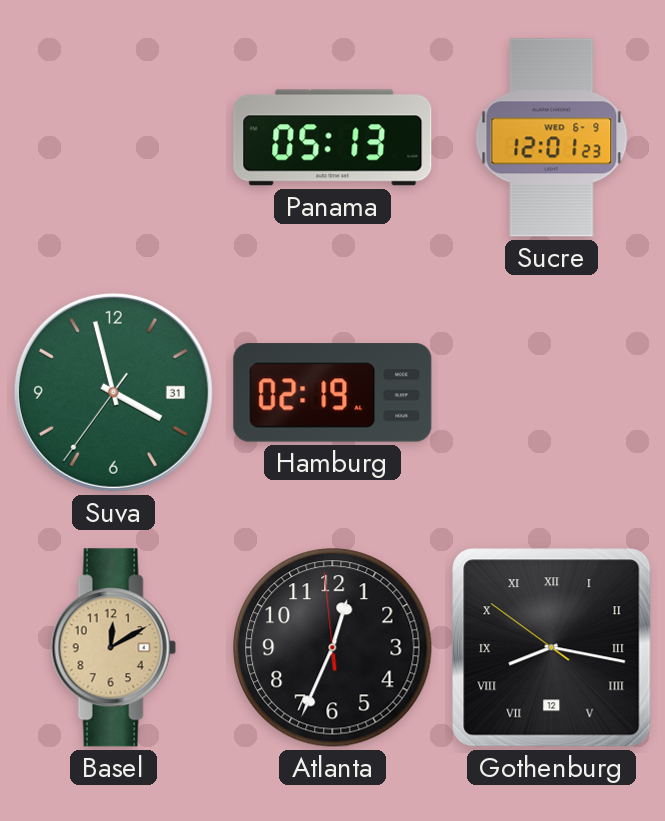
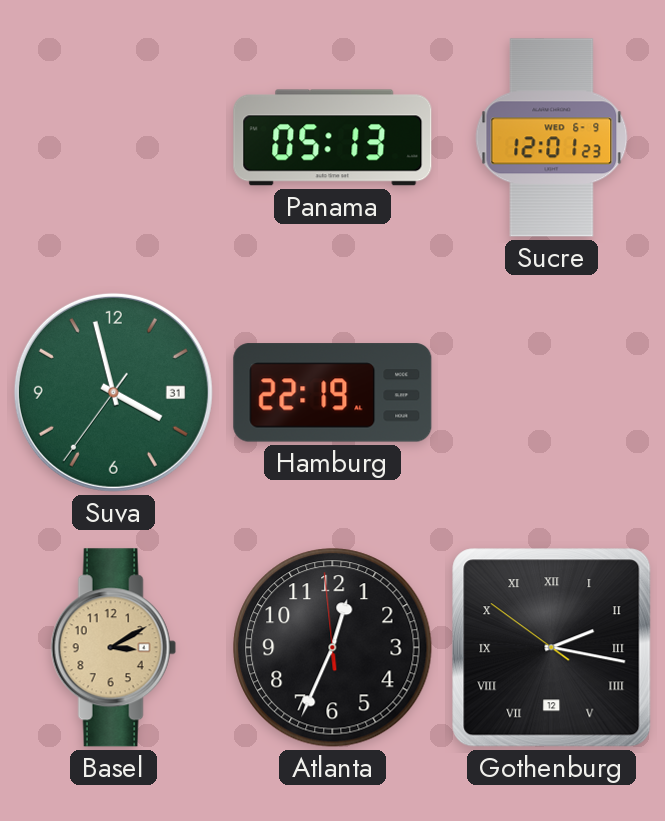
Hamburg: 02:19 -> 22:19 (333, 393)
Basel: 12:10 -> 3:10 (113, 648)
Gothenburg: 8:16 -> 2:16 (552, 648)
